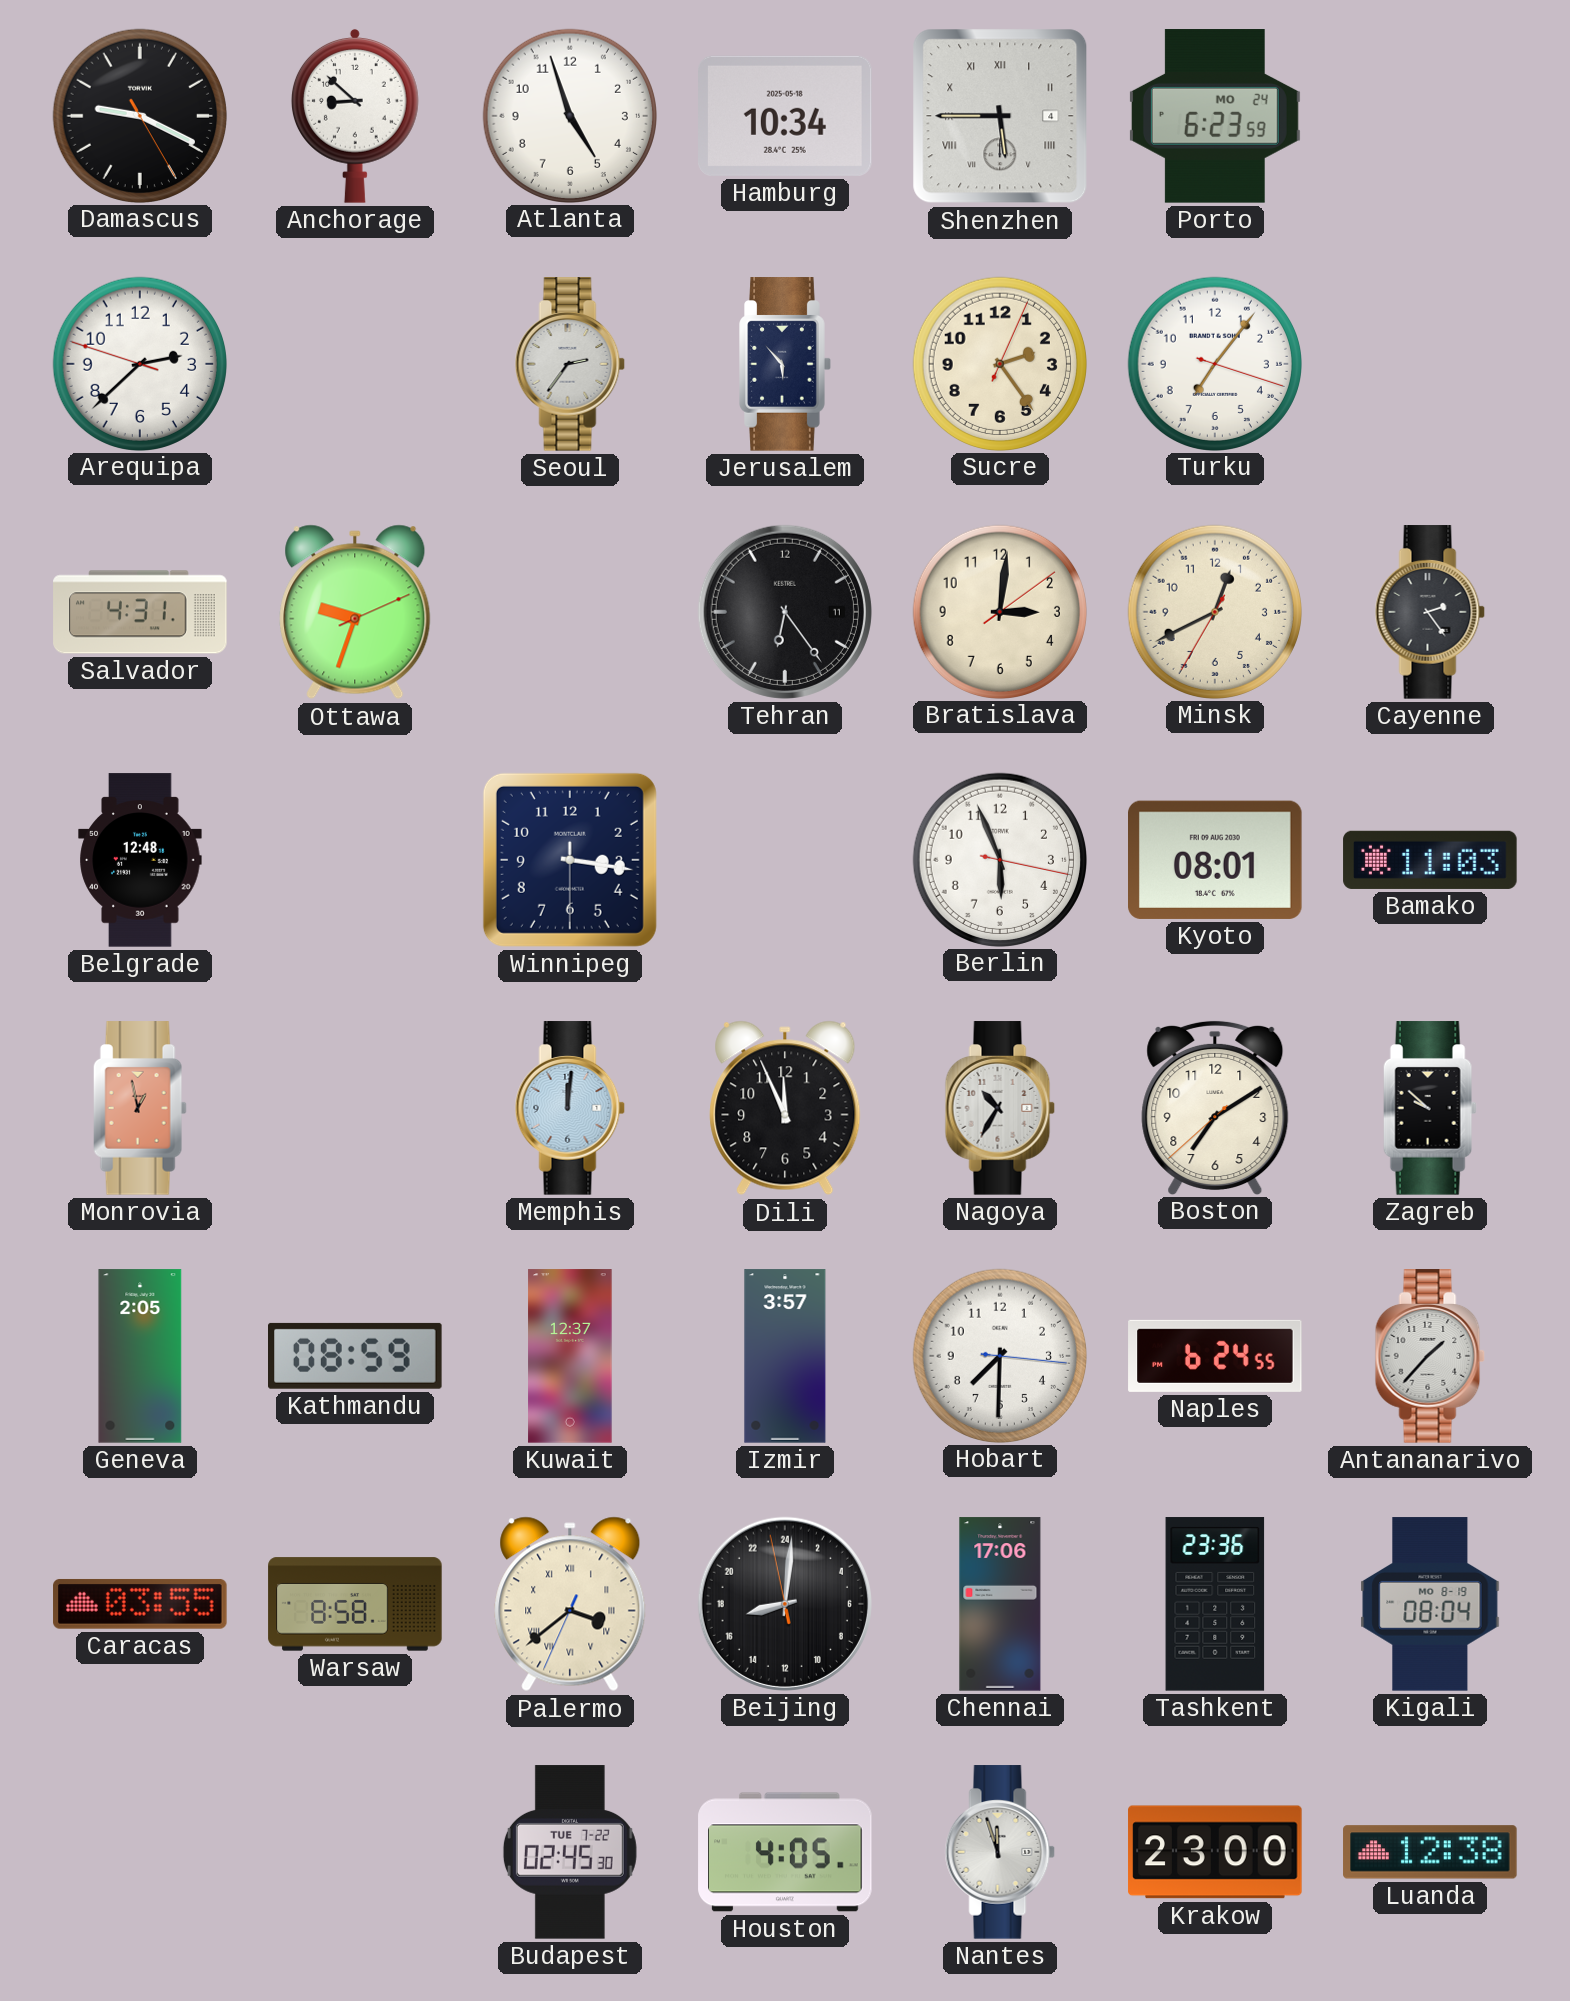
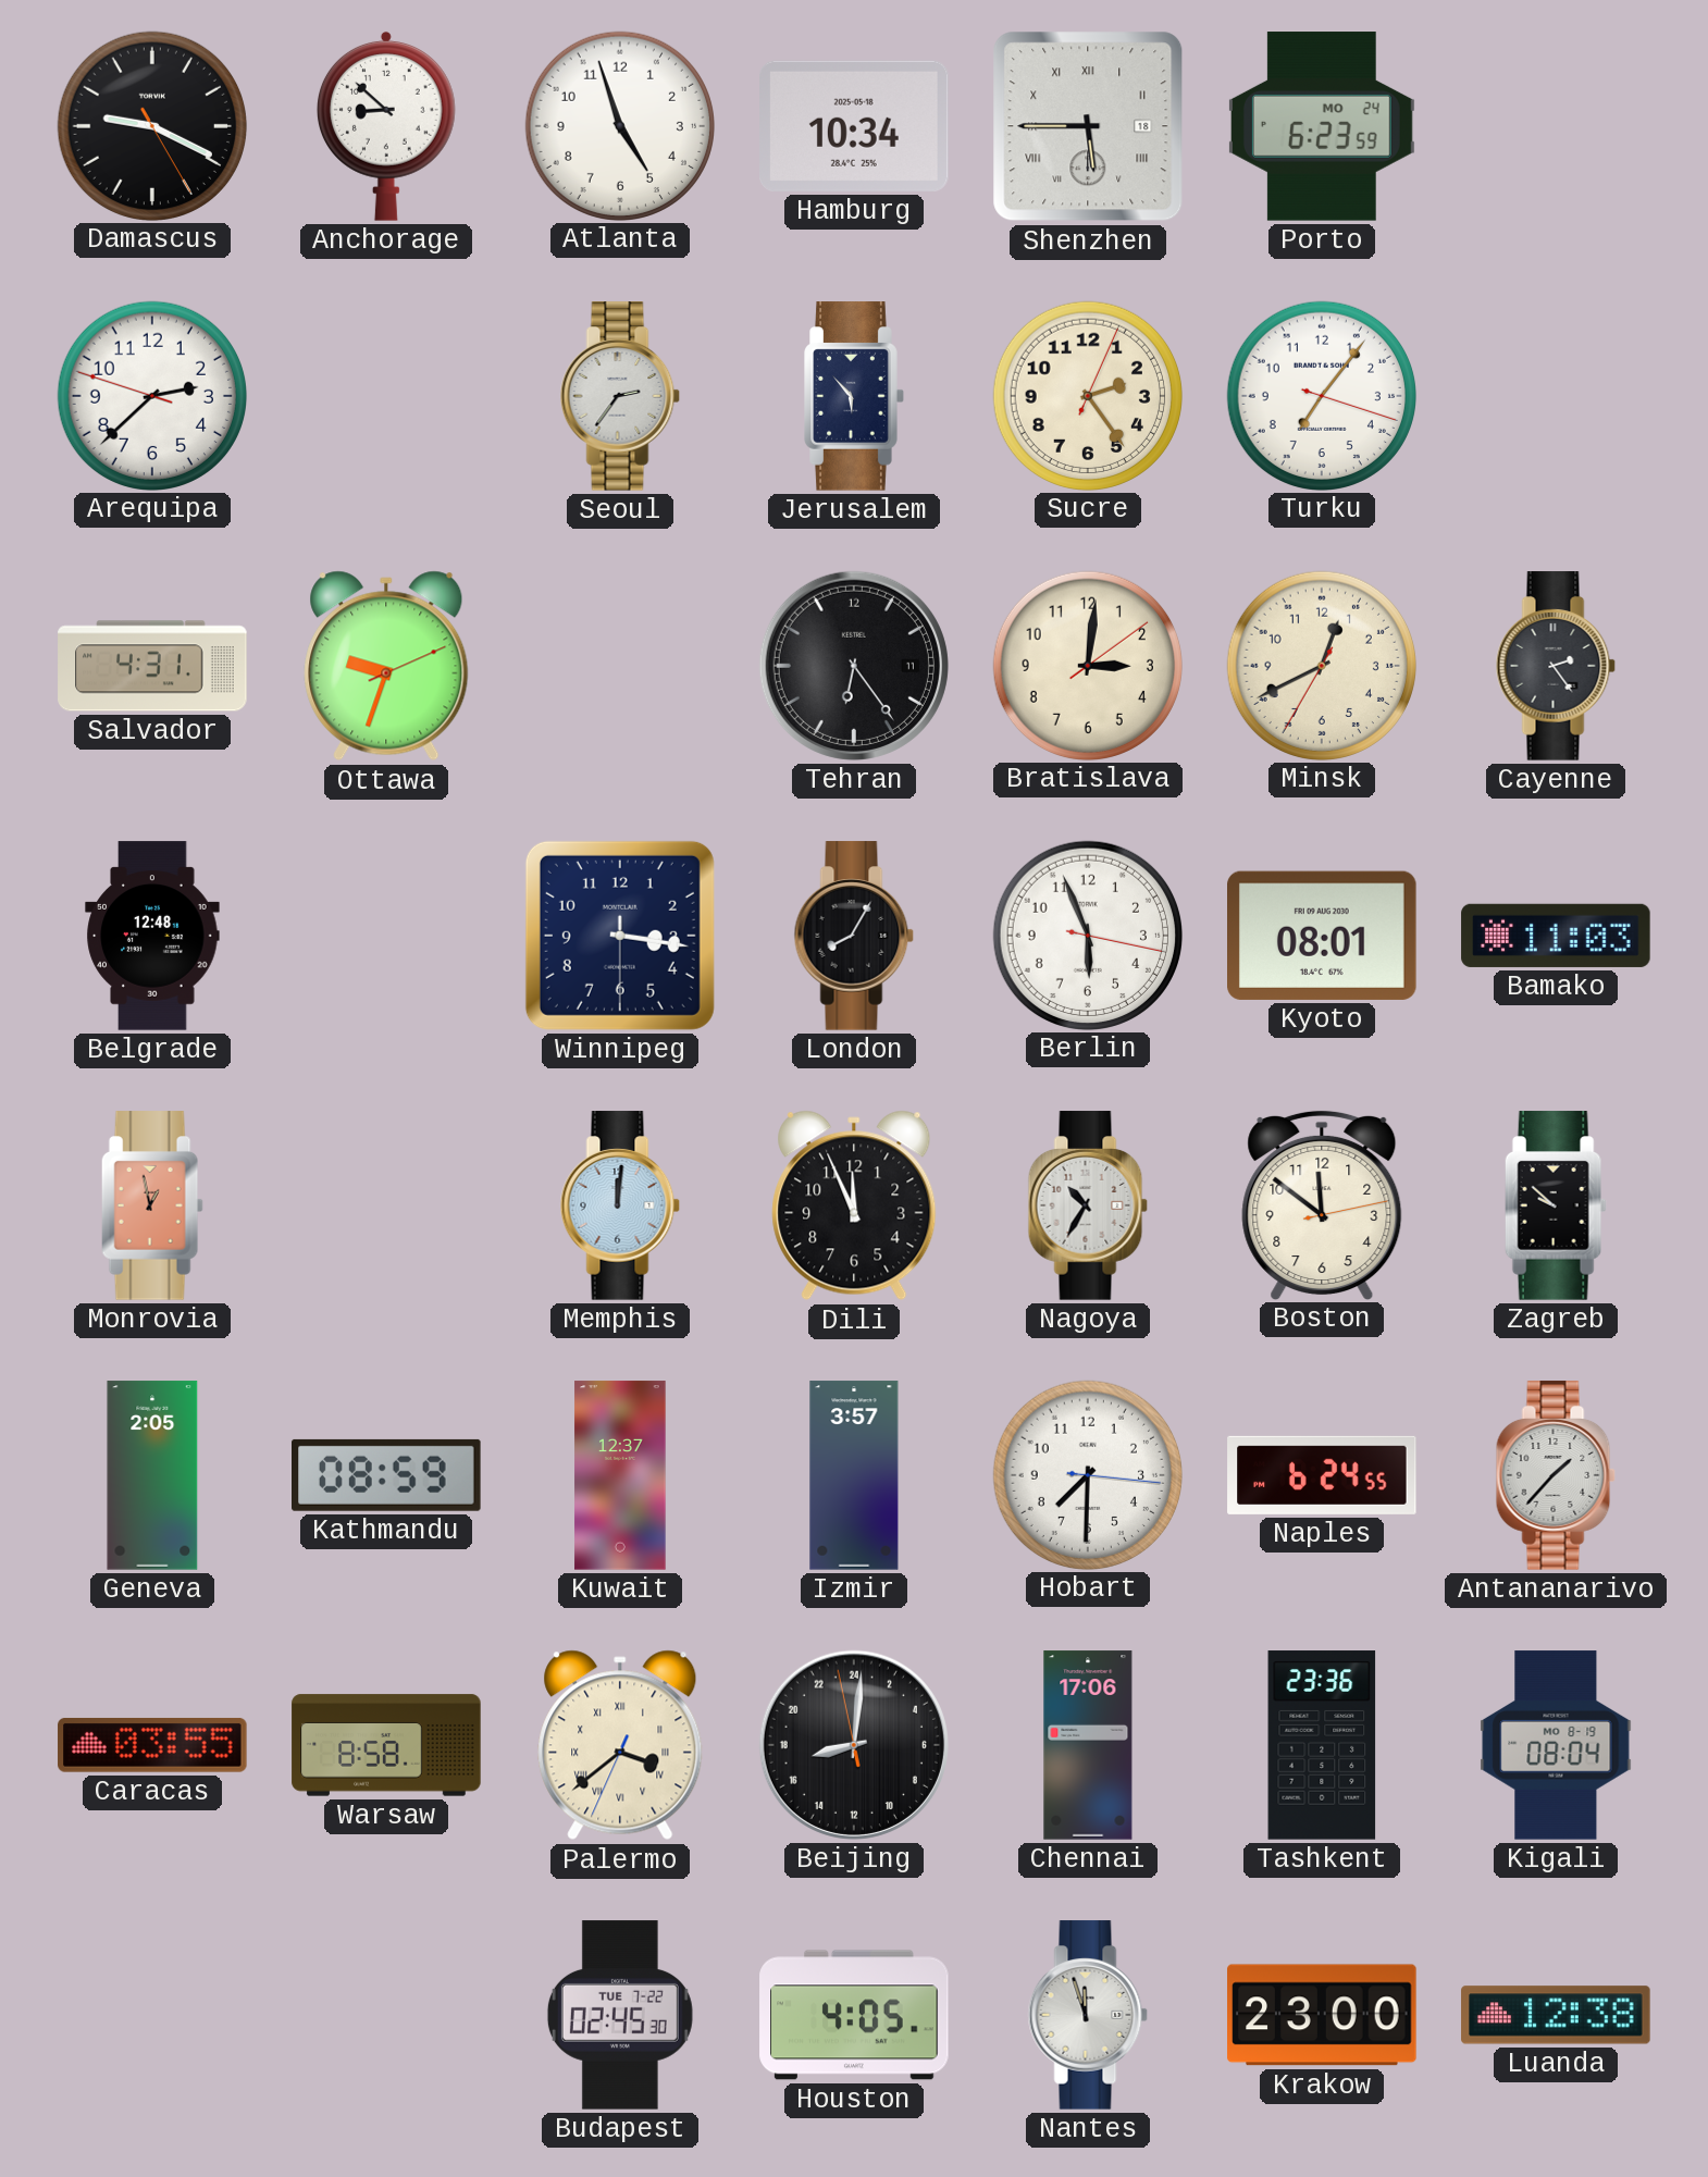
Shenzhen date: 4 -> 18 (1088, 126)
London: none -> 8:05 (854, 936)
Boston: 7:09 -> 11:51 (1322, 1204)
